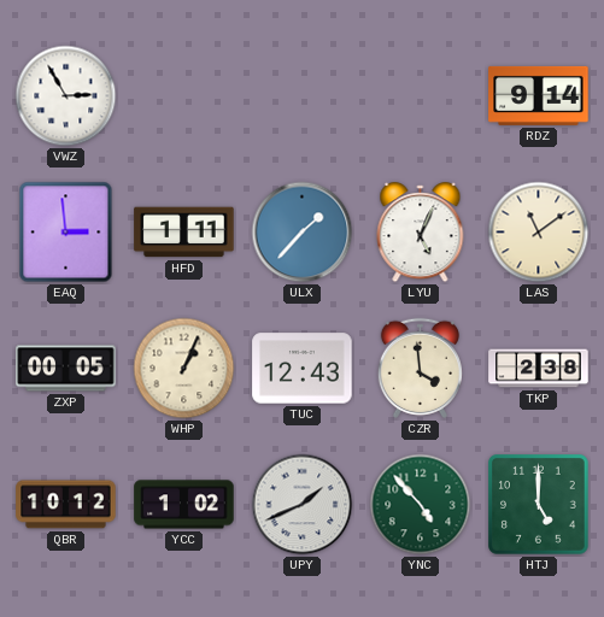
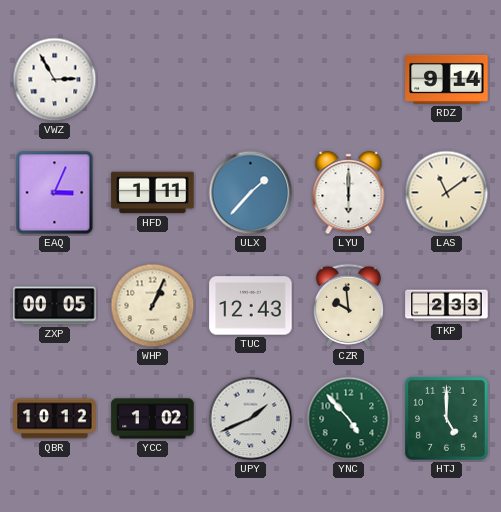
EAQ: 2:59 -> 3:04 (55, 193)
LYU: 5:04 -> 6:00 (349, 193)
CZR: 3:59 -> 9:59 (348, 305)
TKP: 2:38 -> 2:33 (447, 306)
